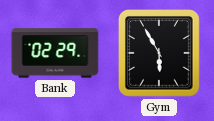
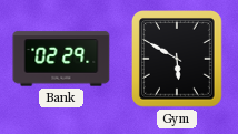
Gym: 5:55 -> 5:50 (178, 60)
